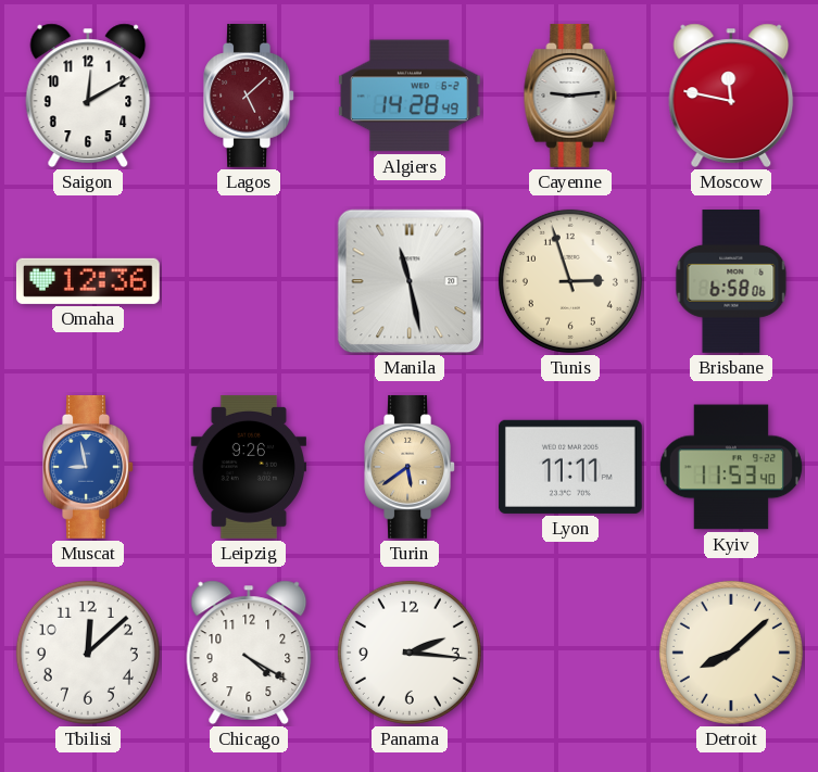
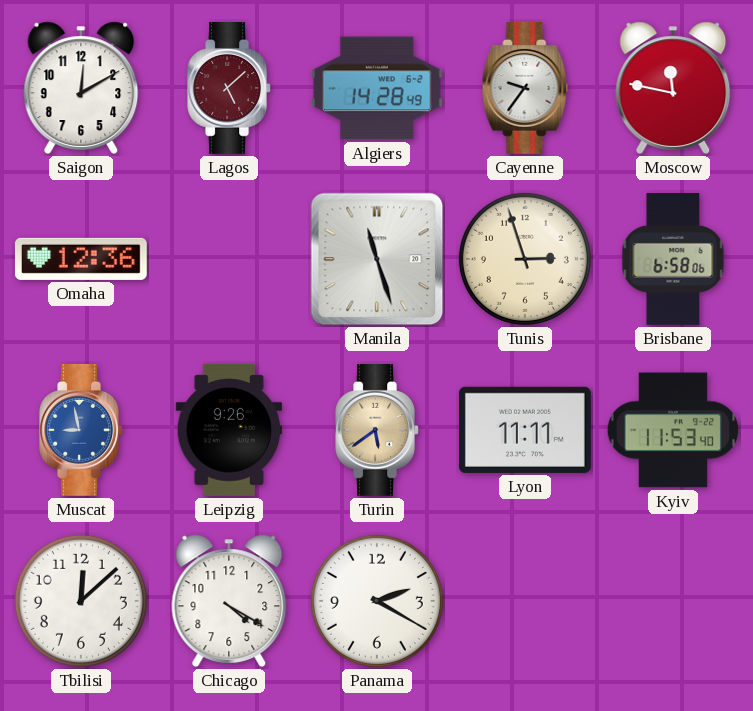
Cayenne: 9:14 -> 9:36 (525, 88)
Manila: 11:28 -> 11:27 (377, 259)
Panama: 2:16 -> 2:20 (377, 601)
Detroit: 8:08 -> none (731, 653)
